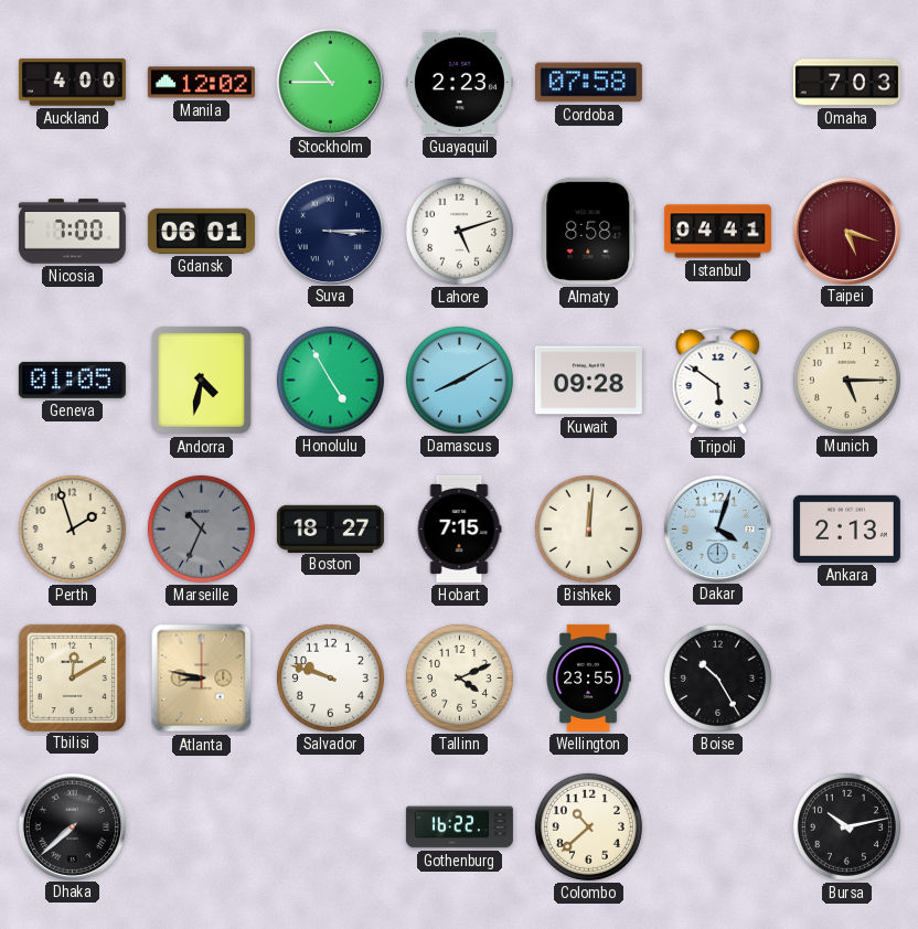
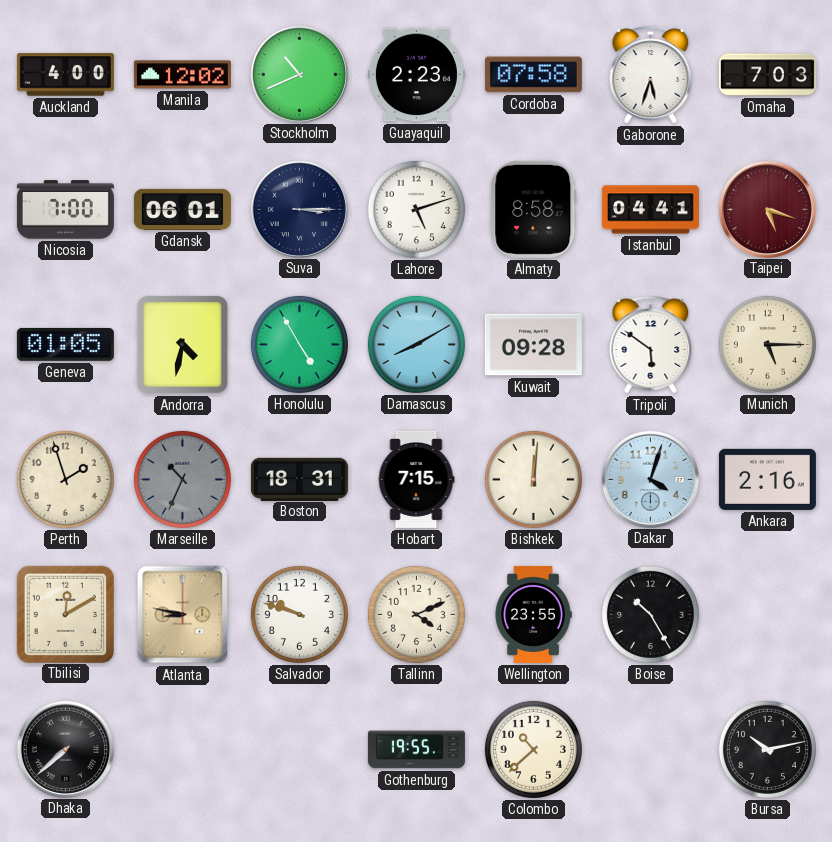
Stockholm: 10:45 -> 10:41 (299, 74)
Gaborone: none -> 5:33 (651, 75)
Boston: 18:27 -> 18:31 (299, 479)
Ankara: 2:13 -> 2:16 (767, 479)
Gothenburg: 16:22 -> 19:55 (416, 750)
